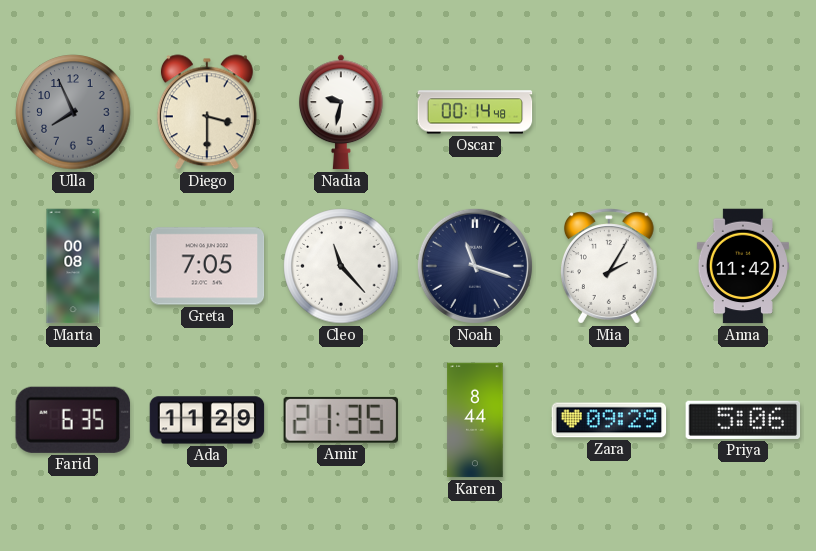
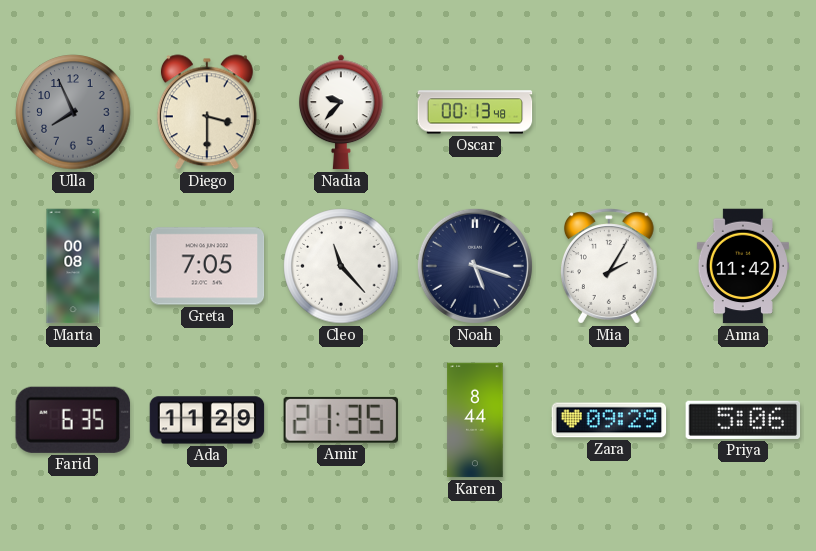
Nadia: 9:32 -> 9:37 (341, 112)
Oscar: 00:14 -> 00:13 (475, 112)
Noah: 11:18 -> 5:18 (475, 266)
